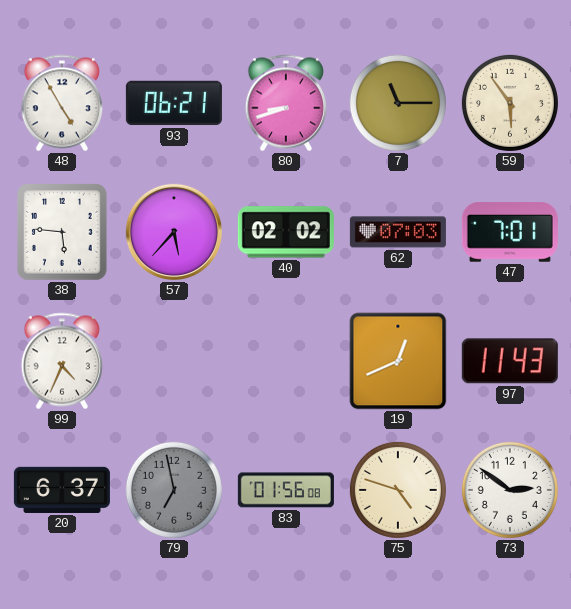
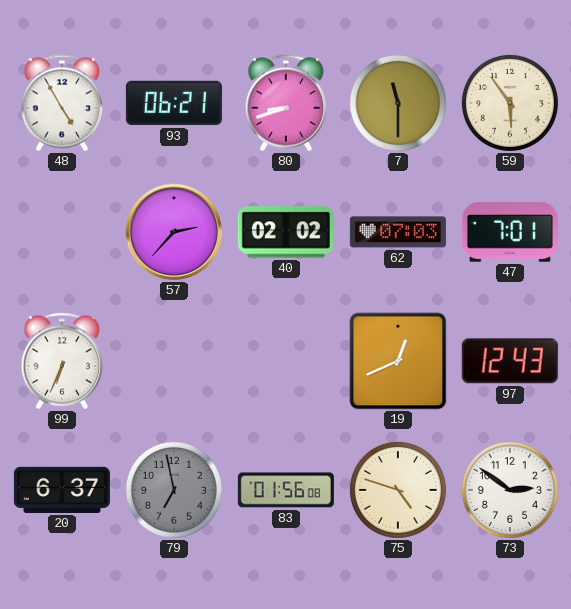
7: 11:15 -> 11:30 (398, 103)
38: 5:46 -> none (62, 232)
57: 5:37 -> 2:37 (174, 232)
99: 4:34 -> 6:34 (61, 361)
97: 11:43 -> 12:43 (510, 361)
